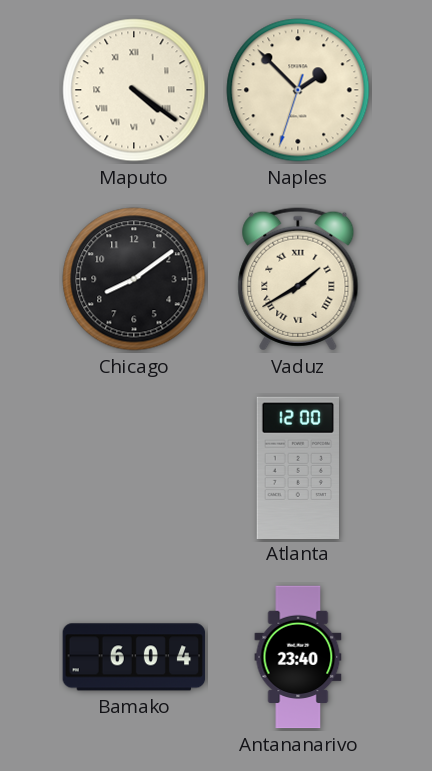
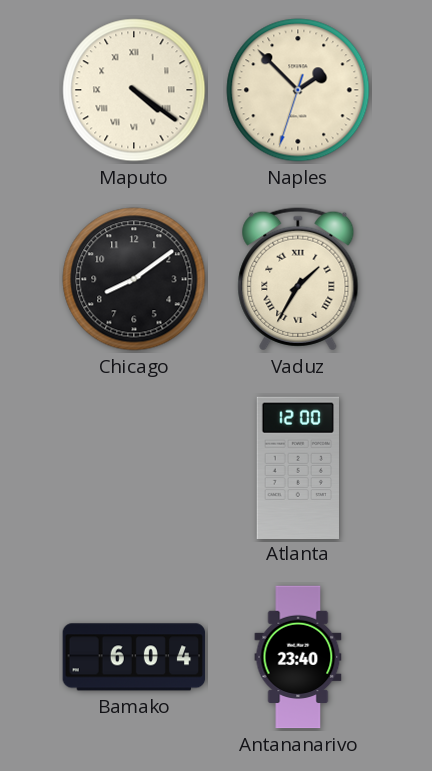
Vaduz: 1:40 -> 1:35 (298, 279)
